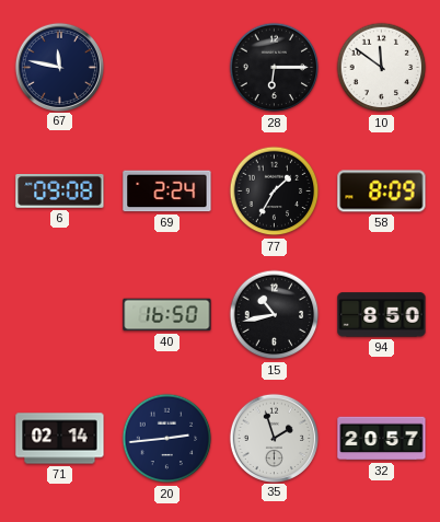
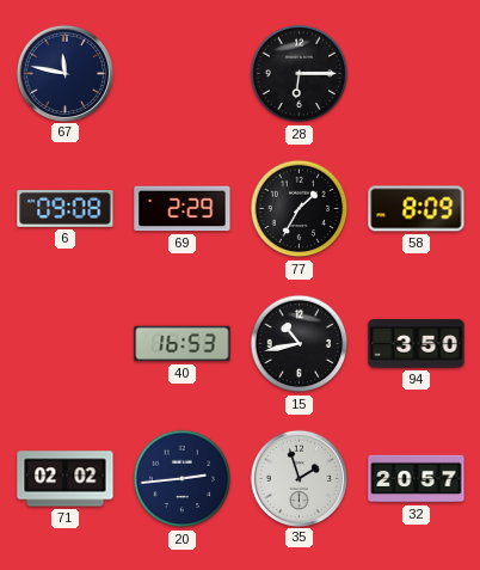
10: 11:51 -> none (382, 68)
69: 2:24 -> 2:29 (183, 209)
40: 16:50 -> 16:53 (183, 344)
94: 8:50 -> 3:50 (417, 344)
71: 02:14 -> 02:02 (66, 479)
